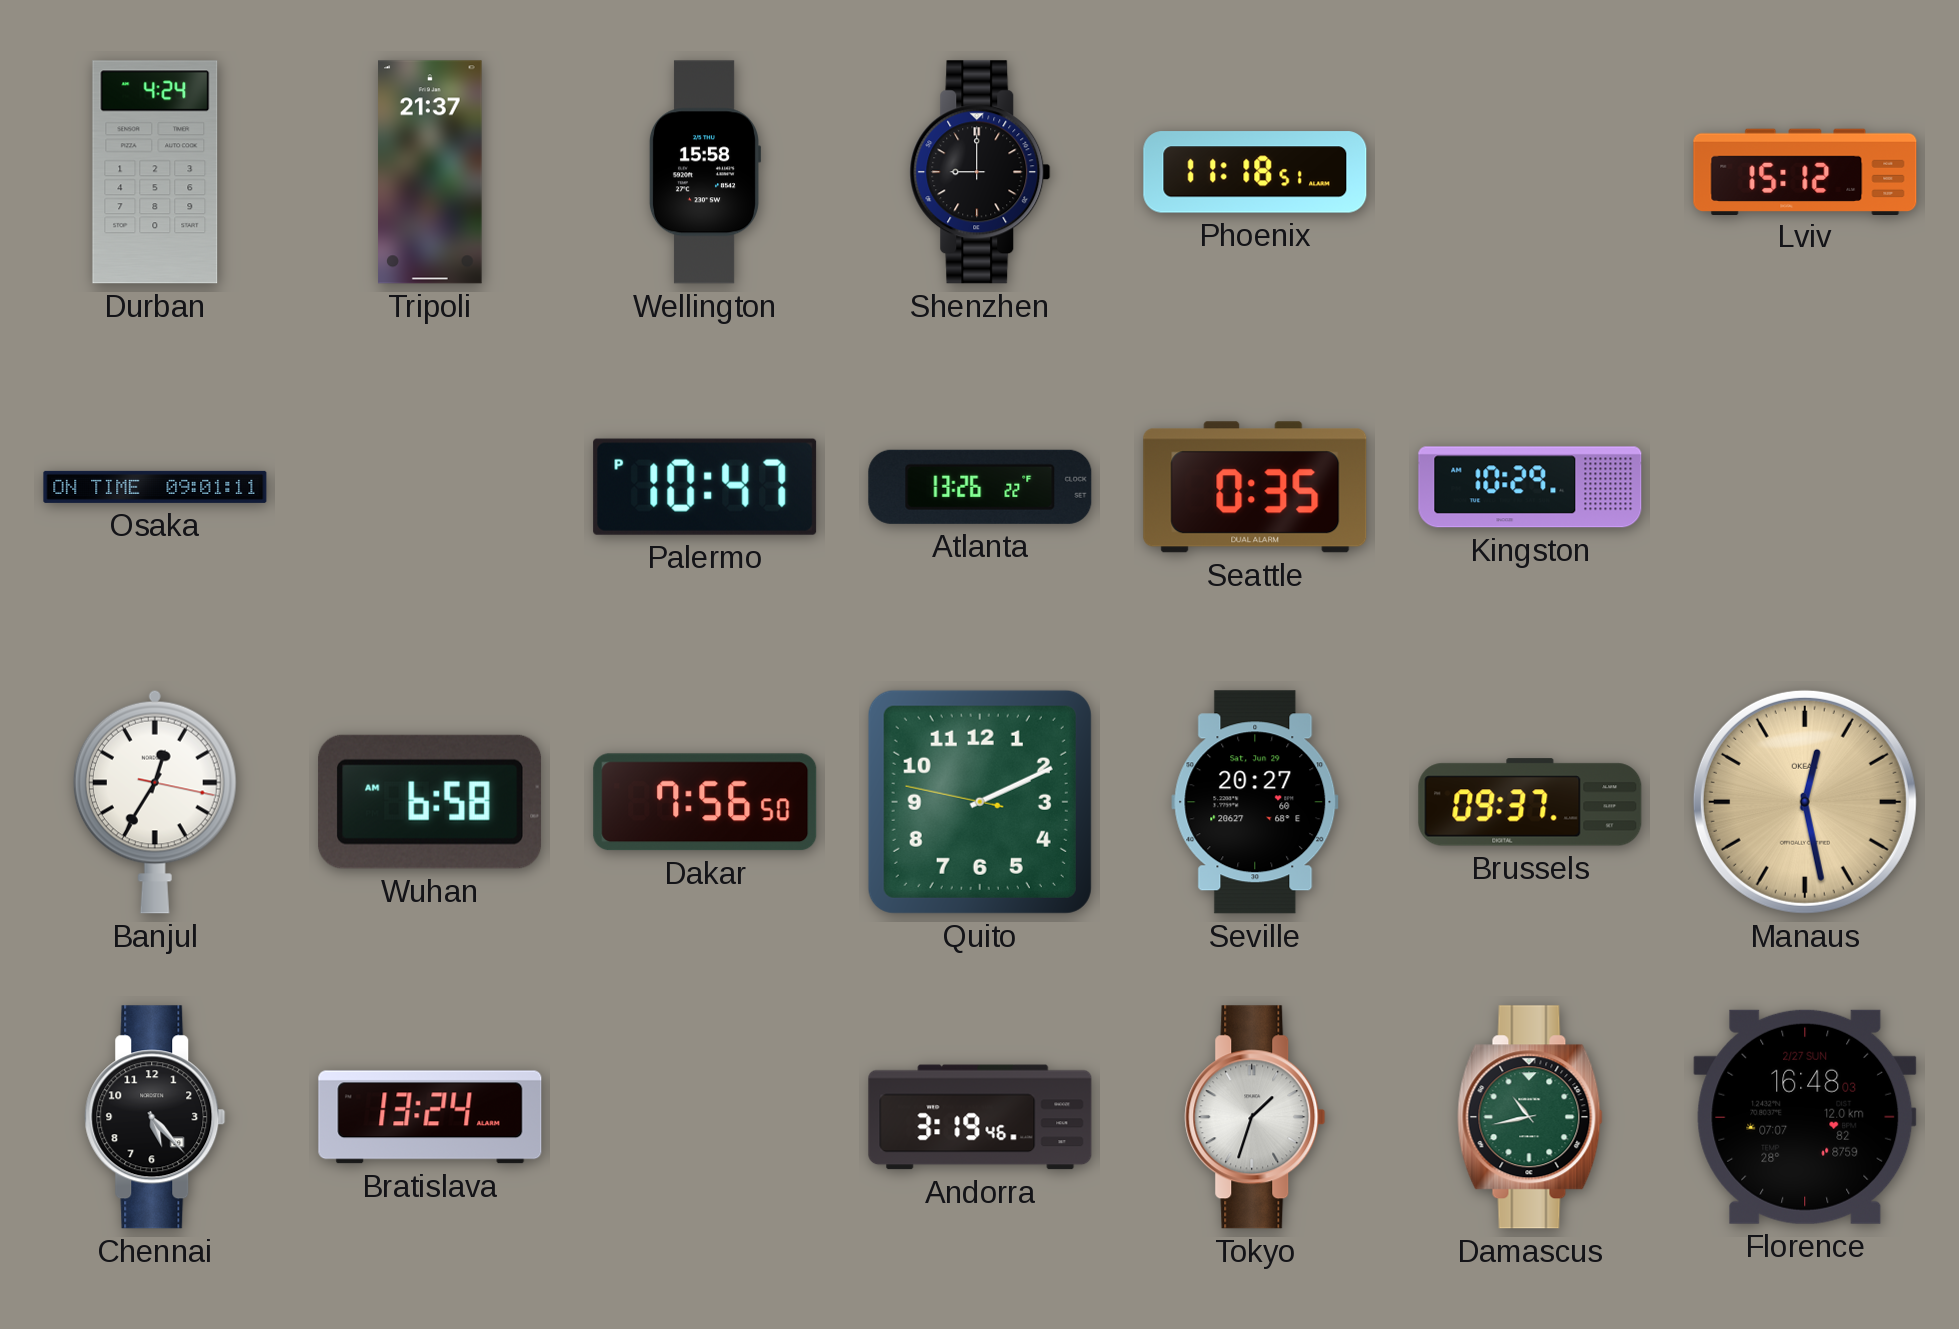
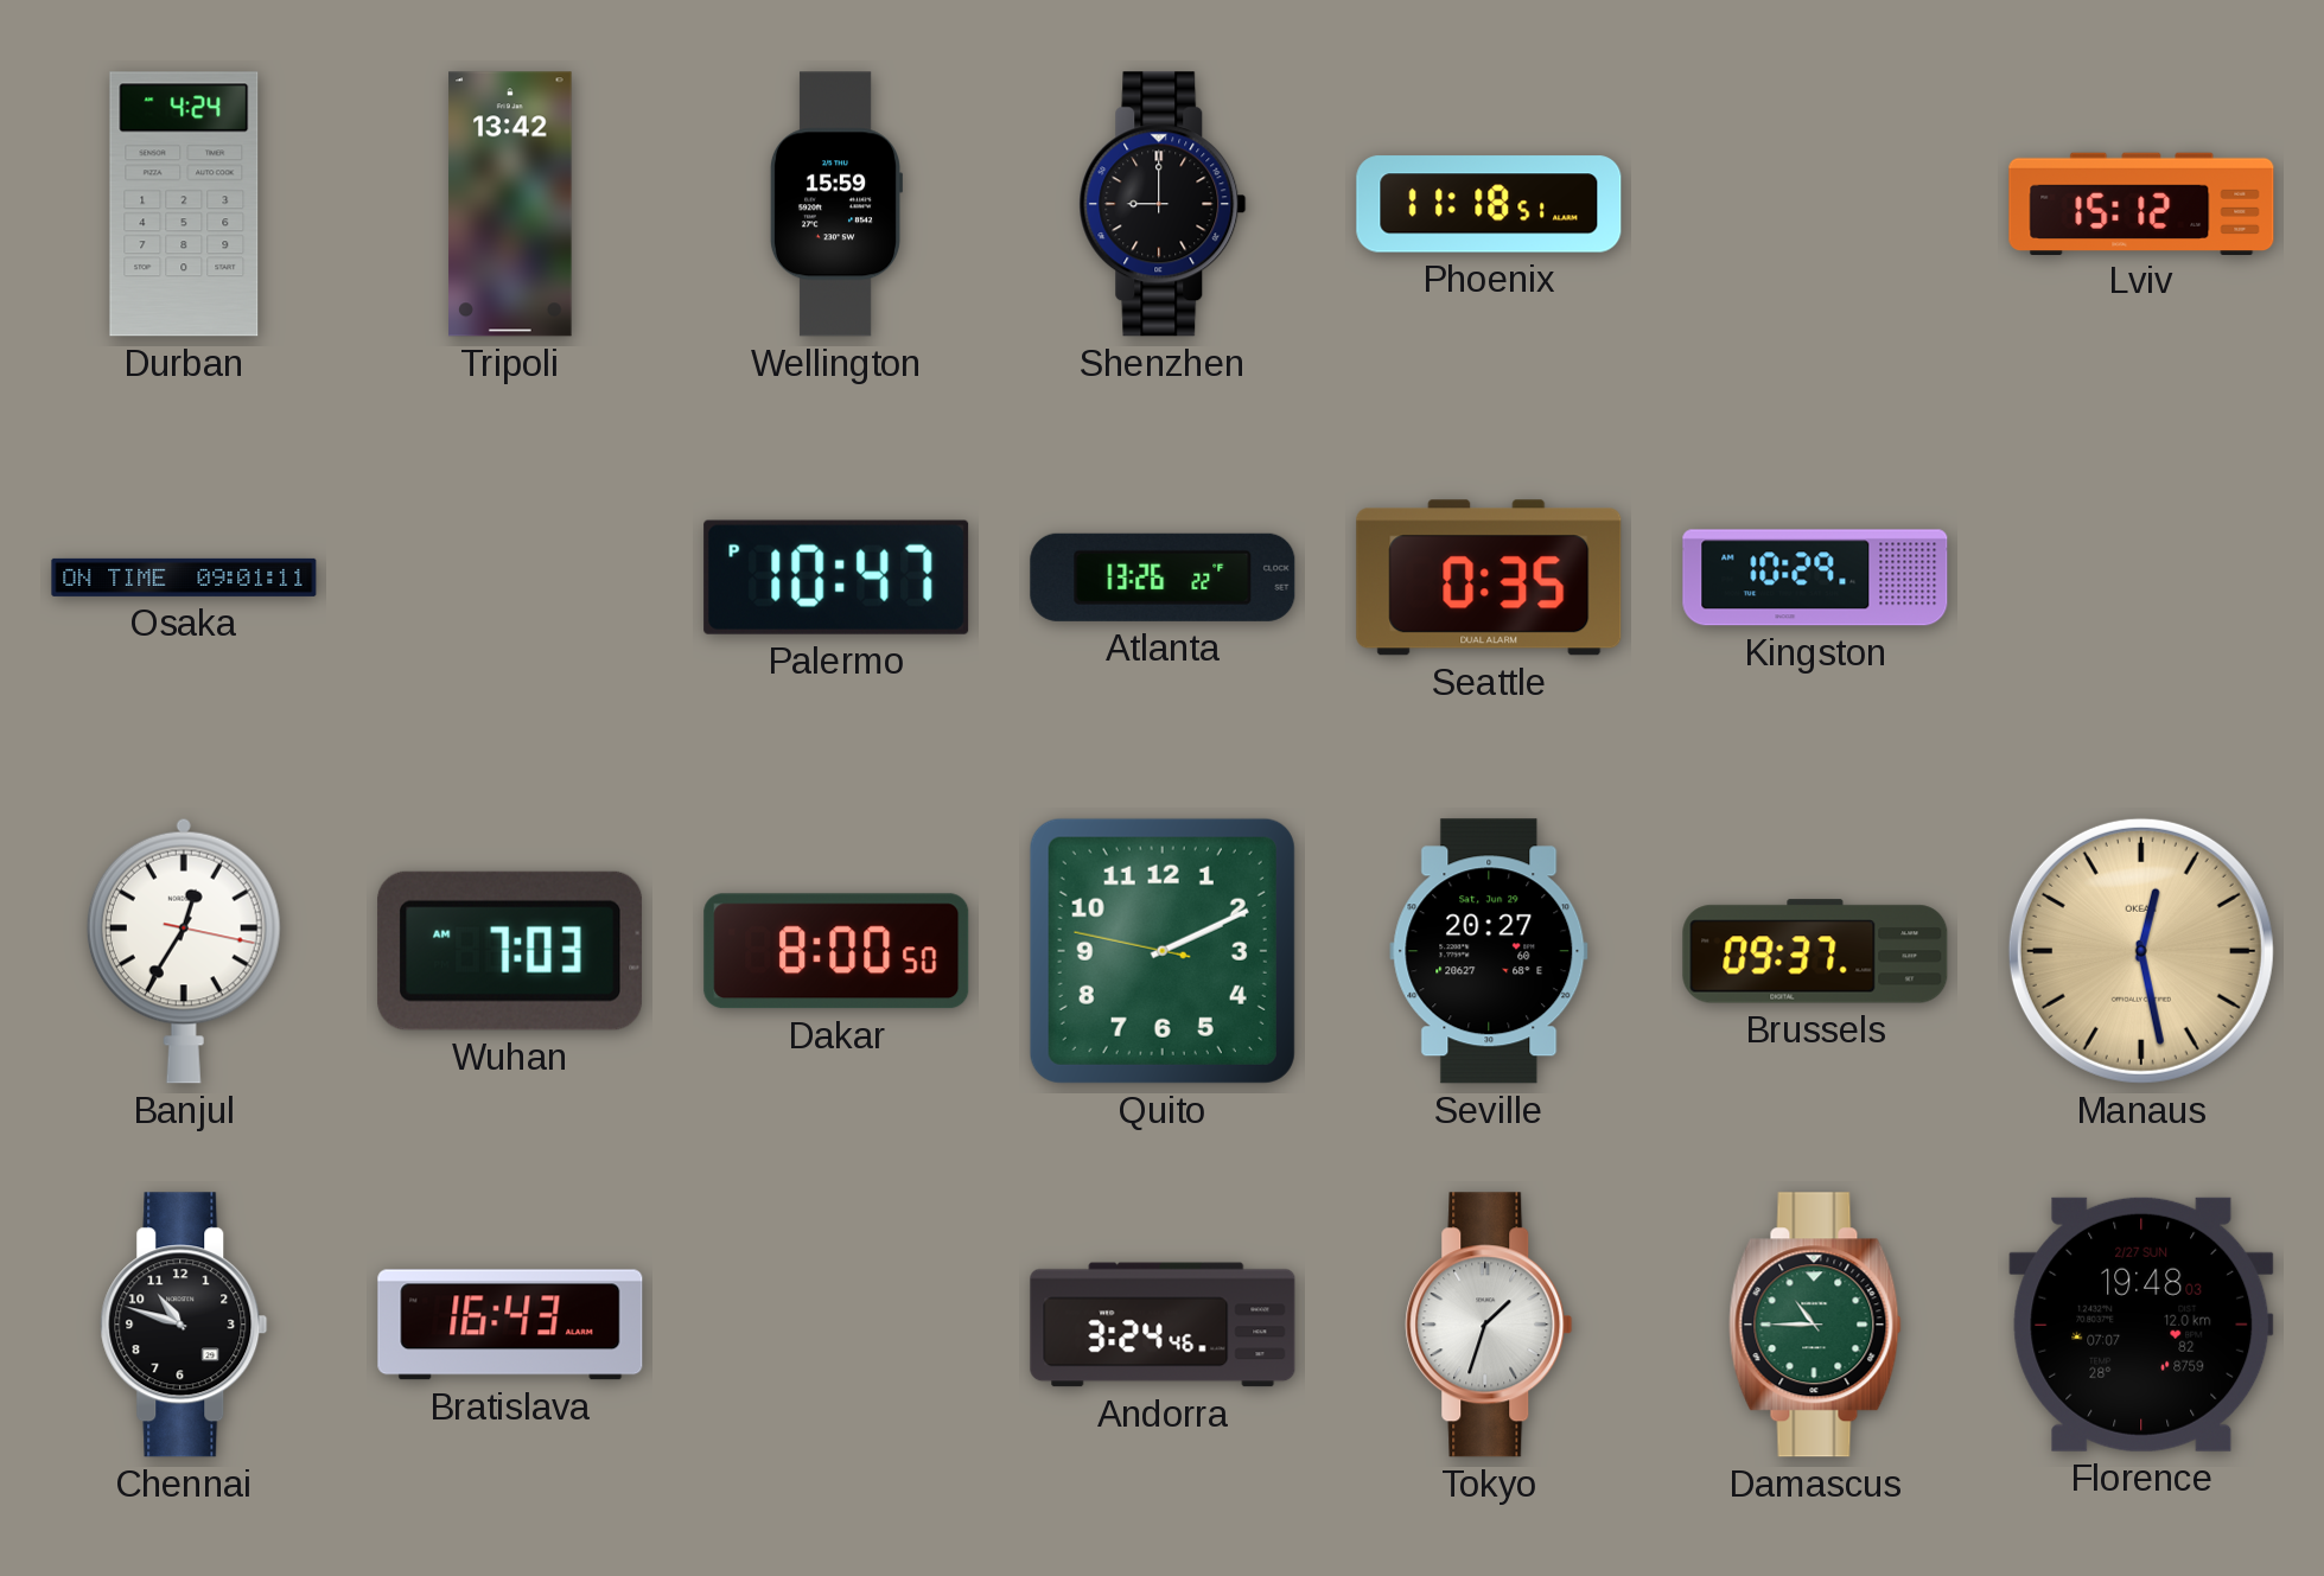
Tripoli: 21:37 -> 13:42 (510, 204)
Wellington: 15:58 -> 15:59 (835, 204)
Wuhan: 6:58 -> 7:03 (510, 951)
Dakar: 7:56 -> 8:00 (836, 951)
Chennai: 5:23 -> 10:48 (184, 1325)
Bratislava: 13:24 -> 16:43 (510, 1325)
Andorra: 3:19 -> 3:24 (1163, 1325)
Damascus: 10:43 -> 10:45 (1815, 1325)
Florence: 16:48 -> 19:48 (2141, 1325)
